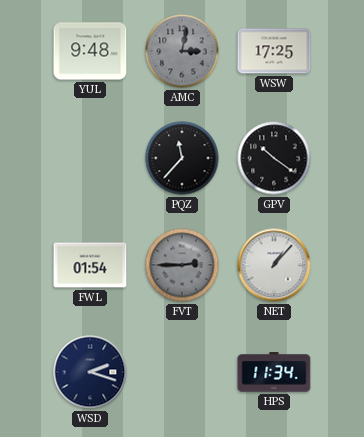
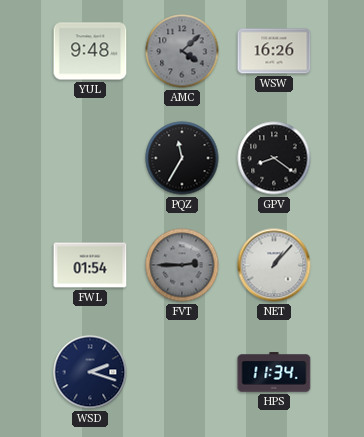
AMC: 3:02 -> 4:08 (182, 51)
WSW: 17:25 -> 16:26 (274, 51)
PQZ: 11:37 -> 11:35 (182, 158)
GPV: 10:21 -> 8:21 (274, 158)
